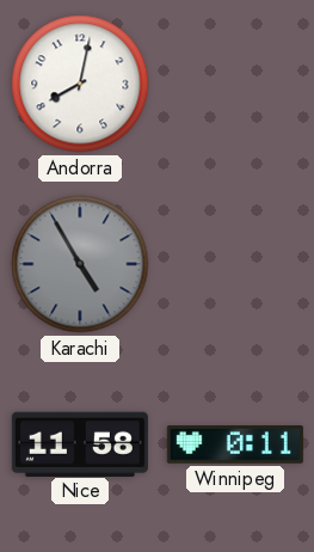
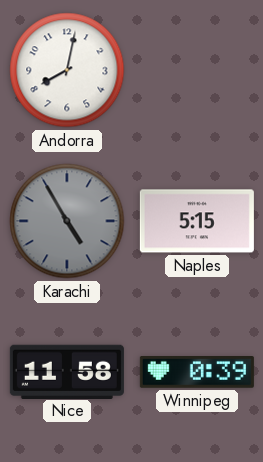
Naples: none -> 5:15 (197, 221)
Winnipeg: 0:11 -> 0:39 (197, 373)
